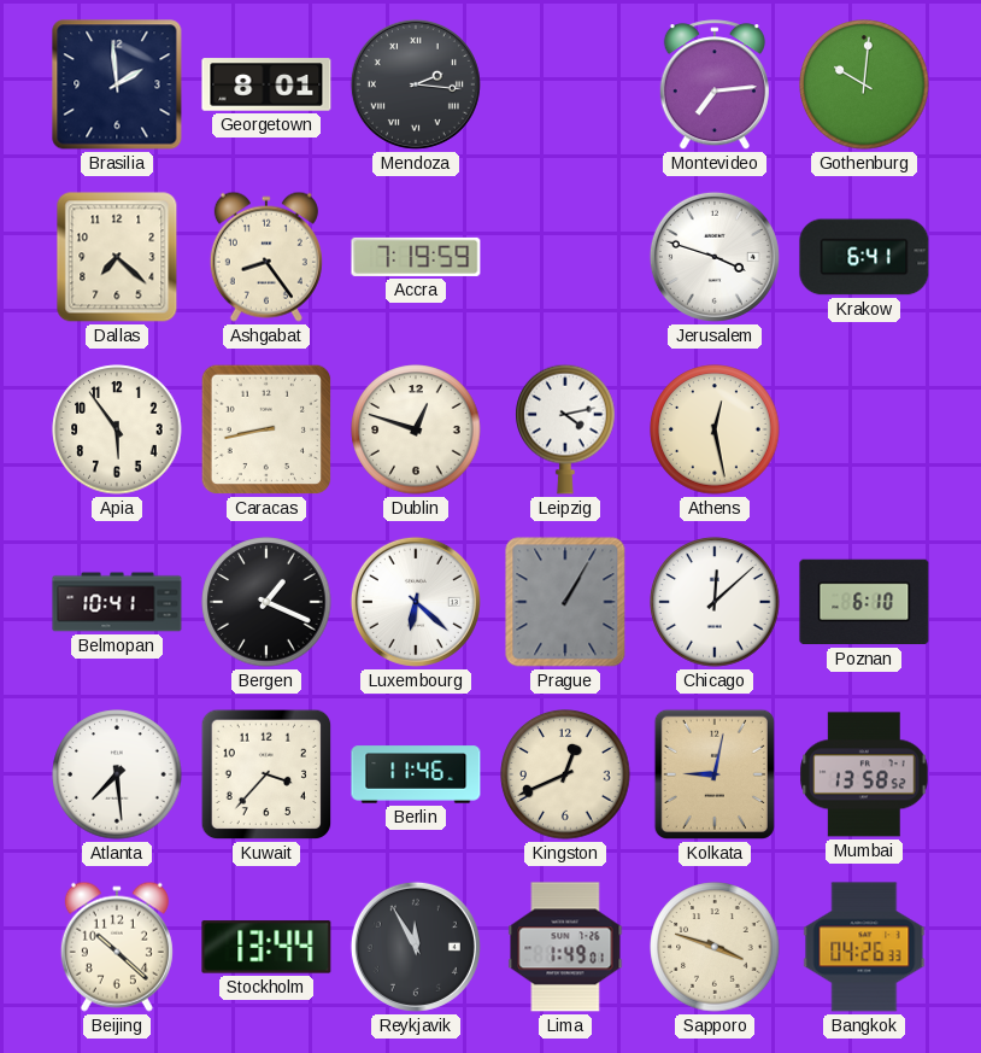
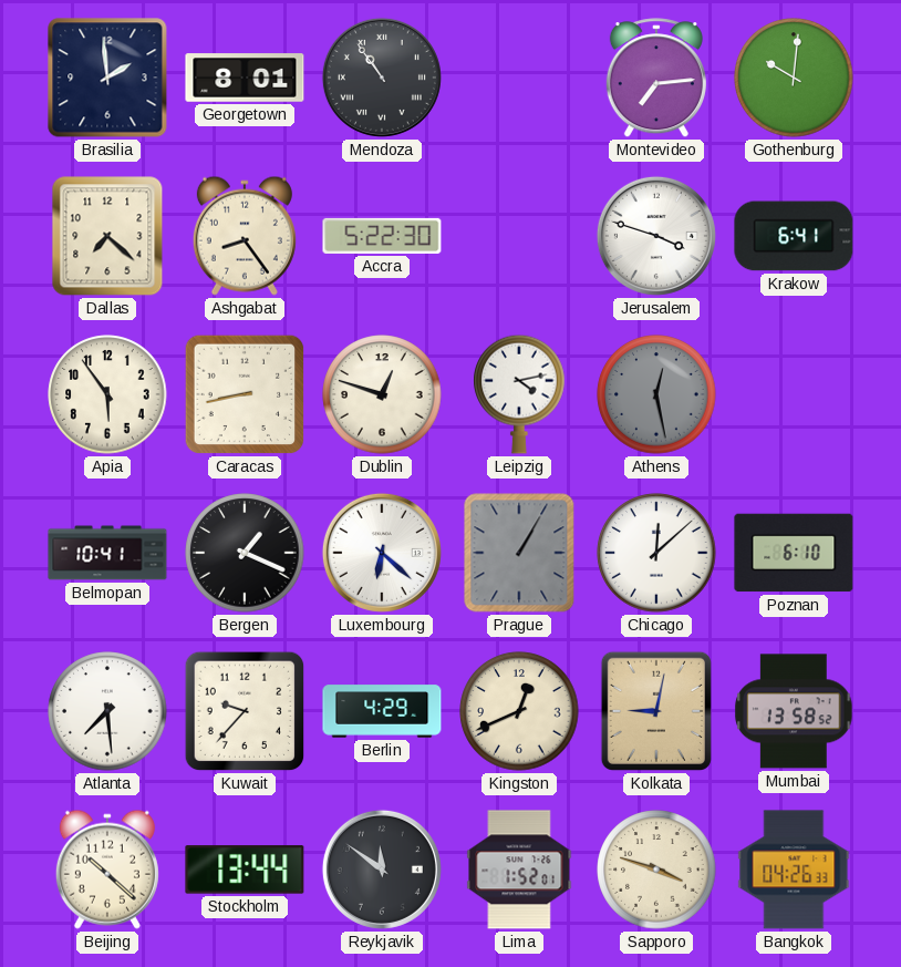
Mendoza: 2:16 -> 10:54 (382, 78)
Accra: 7:19 -> 5:22 (382, 236)
Athens dial: cream -> grey (656, 394)
Kuwait: 3:37 -> 9:37 (245, 711)
Berlin: 11:46 -> 4:29 (382, 711)
Reykjavik: 11:55 -> 11:51 (382, 870)
Lima: 1:49 -> 1:52 (519, 870)
